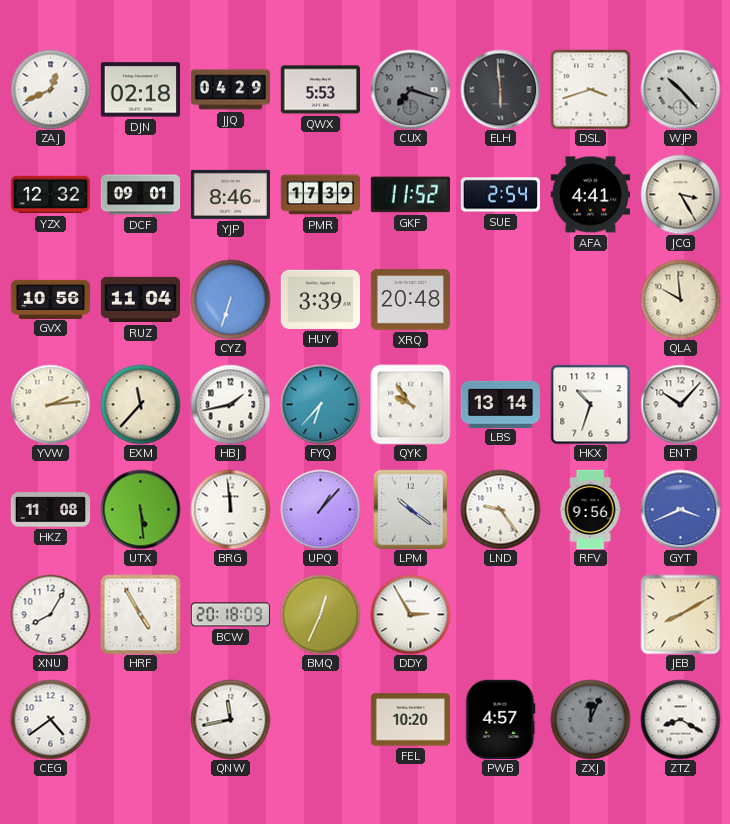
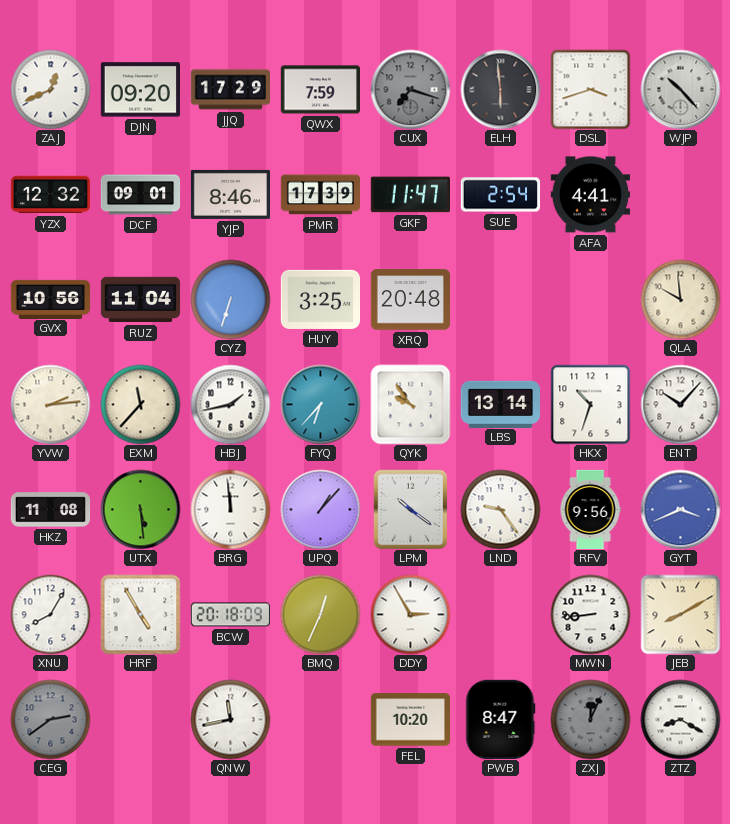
DJN: 02:18 -> 09:20 (140, 90)
JJQ: 04:29 -> 17:29 (230, 90)
QWX: 5:53 -> 7:59 (320, 90)
GKF: 11:52 -> 11:47 (410, 195)
JCG: 3:25 -> none (680, 194)
HUY: 3:39 -> 3:25 (320, 299)
MWN: none -> 8:44 (590, 614)
CEG: 4:39 -> 2:39 (50, 719)
CEG dial: white -> grey (50, 719)
PWB: 4:57 -> 8:47 (501, 719)
